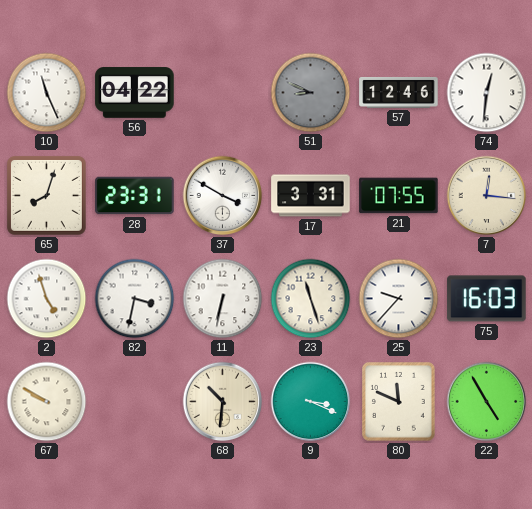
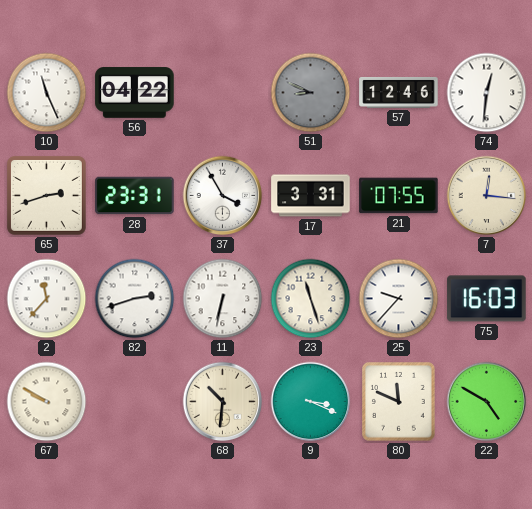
65: 8:03 -> 2:42 (46, 195)
37: 3:50 -> 3:55 (223, 196)
2: 4:57 -> 11:37 (47, 299)
82: 3:32 -> 2:42 (135, 299)
22: 4:55 -> 4:50 (487, 402)
